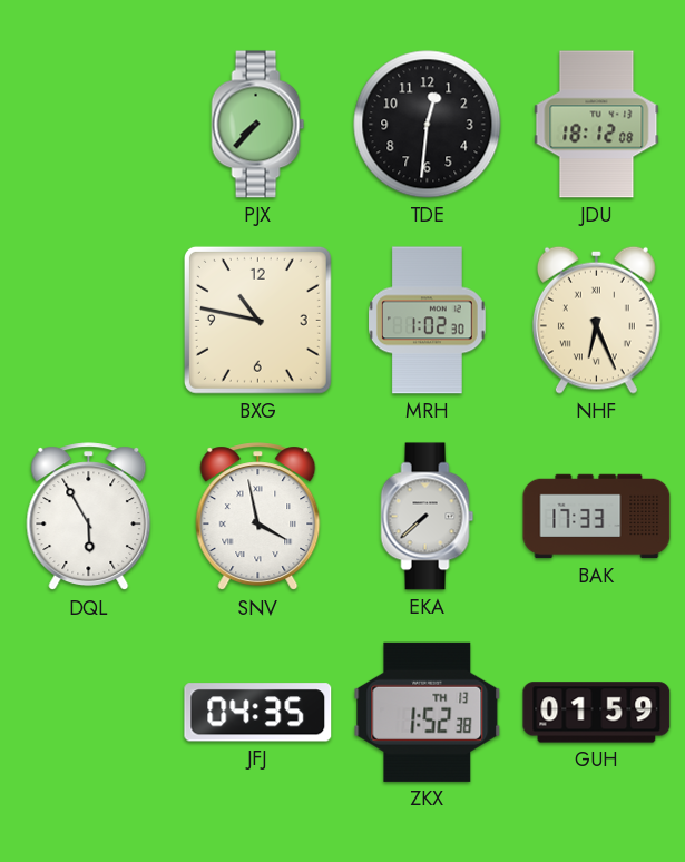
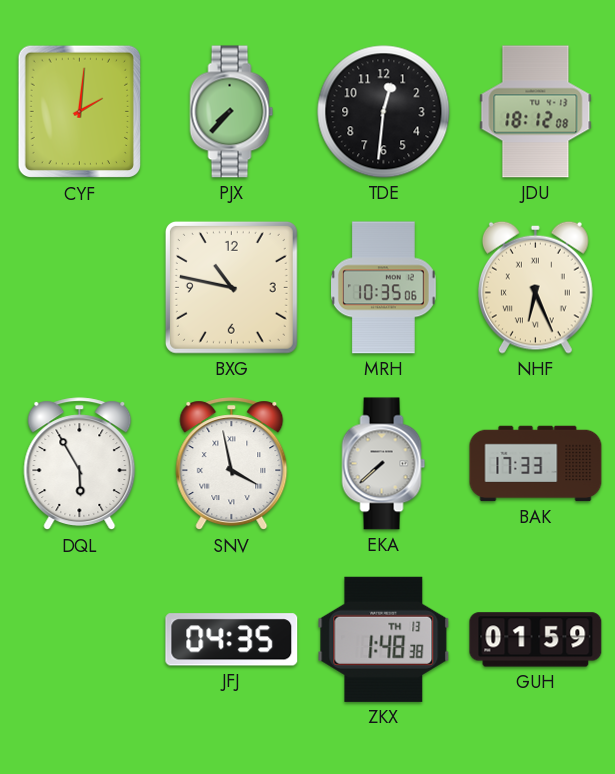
CYF: none -> 2:01 (79, 112)
MRH: 1:02 -> 10:35 (384, 288)
ZKX: 1:52 -> 1:48 (384, 639)
